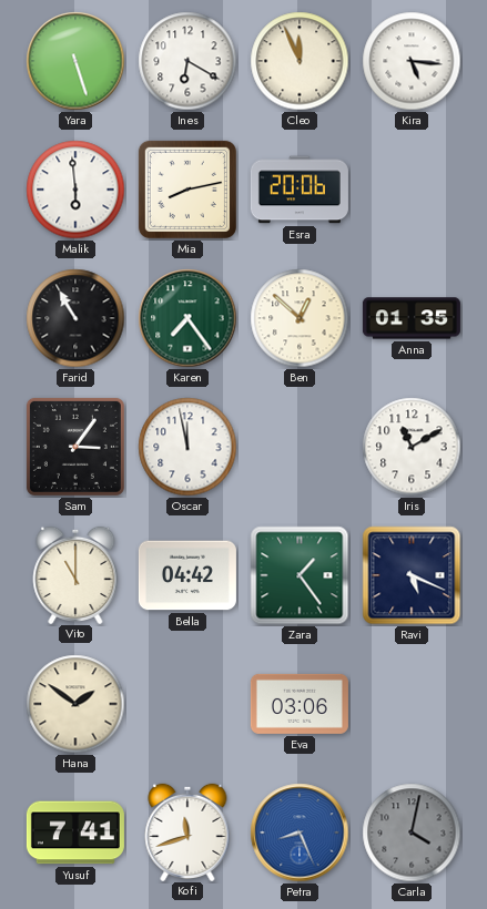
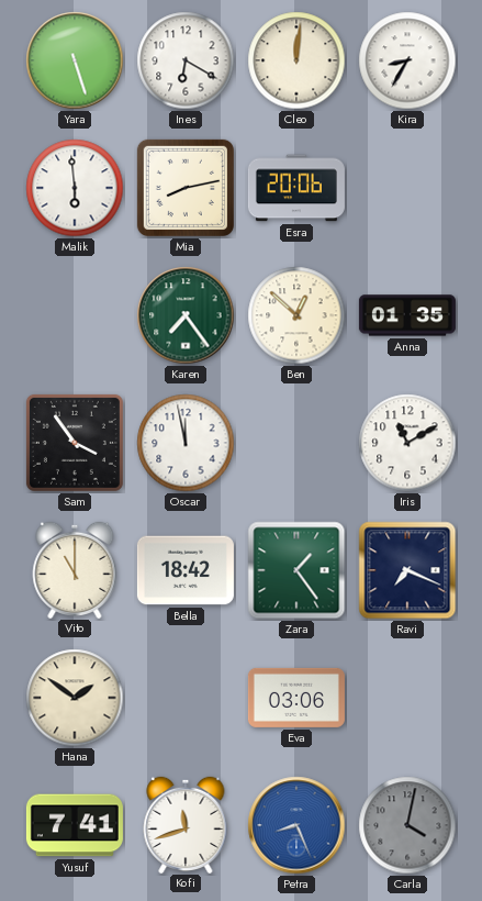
Cleo: 11:56 -> 12:01 (296, 60)
Kira: 5:16 -> 8:35 (407, 60)
Farid: 10:55 -> none (75, 318)
Sam: 3:06 -> 3:54 (75, 443)
Bella: 04:42 -> 18:42 (186, 570)
Ravi: 5:19 -> 7:19 (407, 570)
